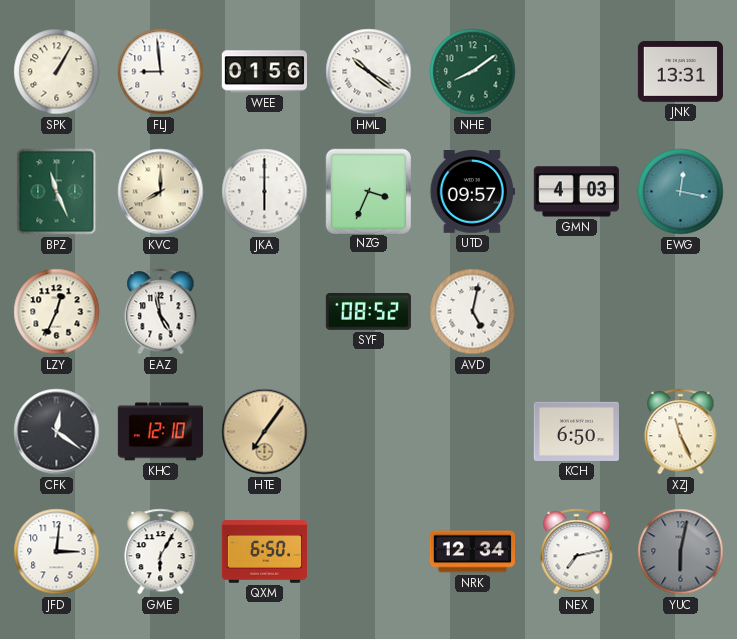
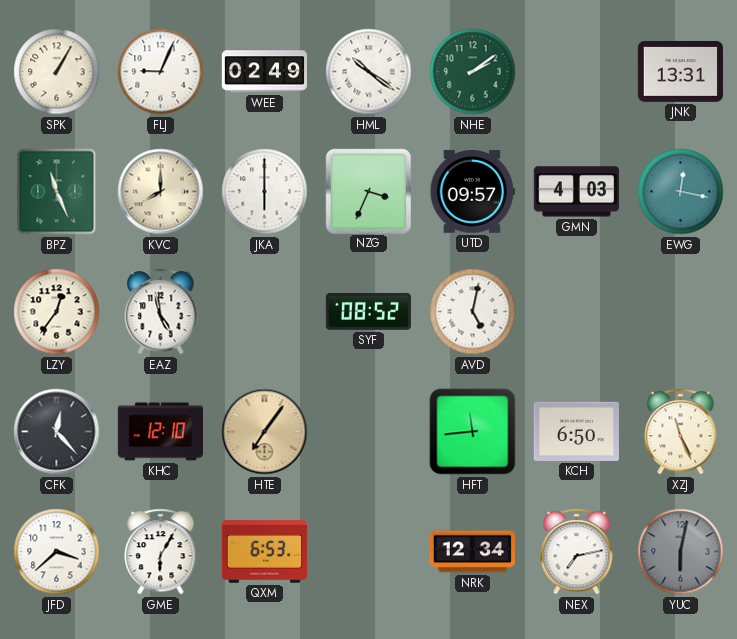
FLJ: 8:59 -> 9:04 (161, 72)
WEE: 01:56 -> 02:49 (264, 72)
NHE: 8:09 -> 2:09 (473, 72)
LZY: 12:34 -> 12:36 (57, 312)
CFK: 12:21 -> 12:23 (57, 432)
HFT: none -> 11:44 (473, 432)
JFD: 3:01 -> 3:38 (57, 552)
QXM: 6:50 -> 6:53 (264, 552)
